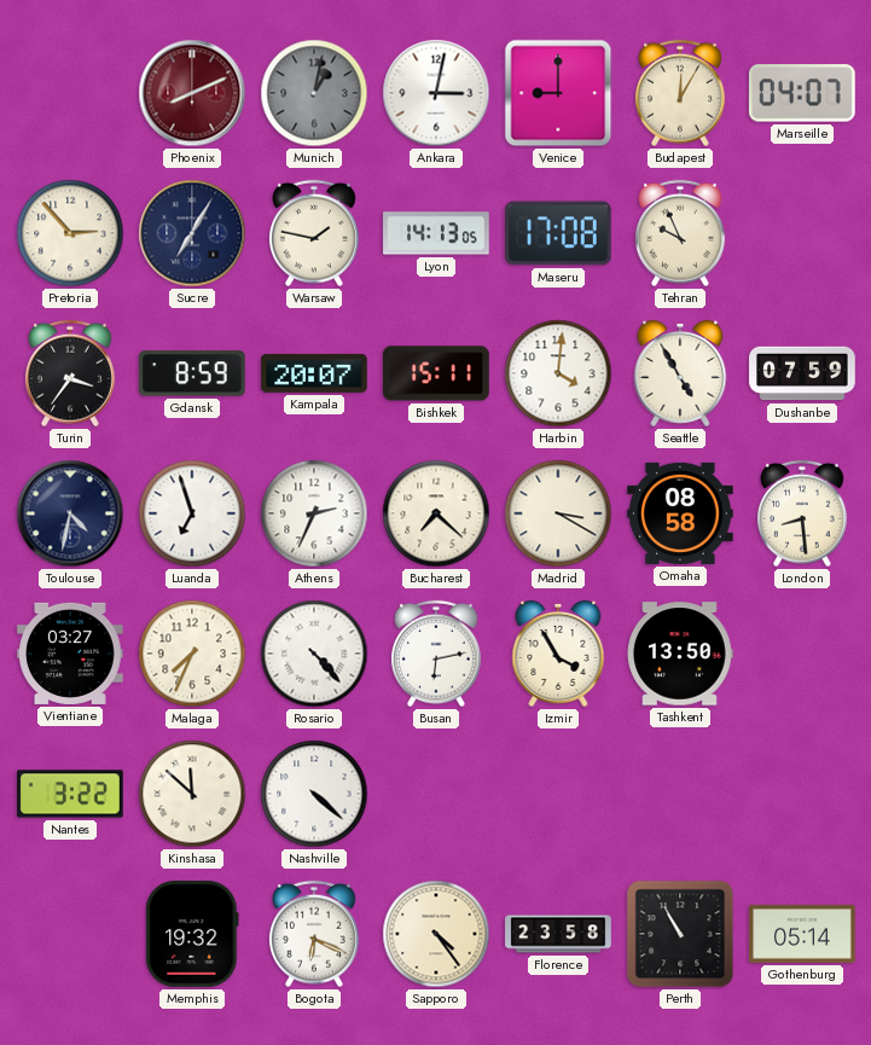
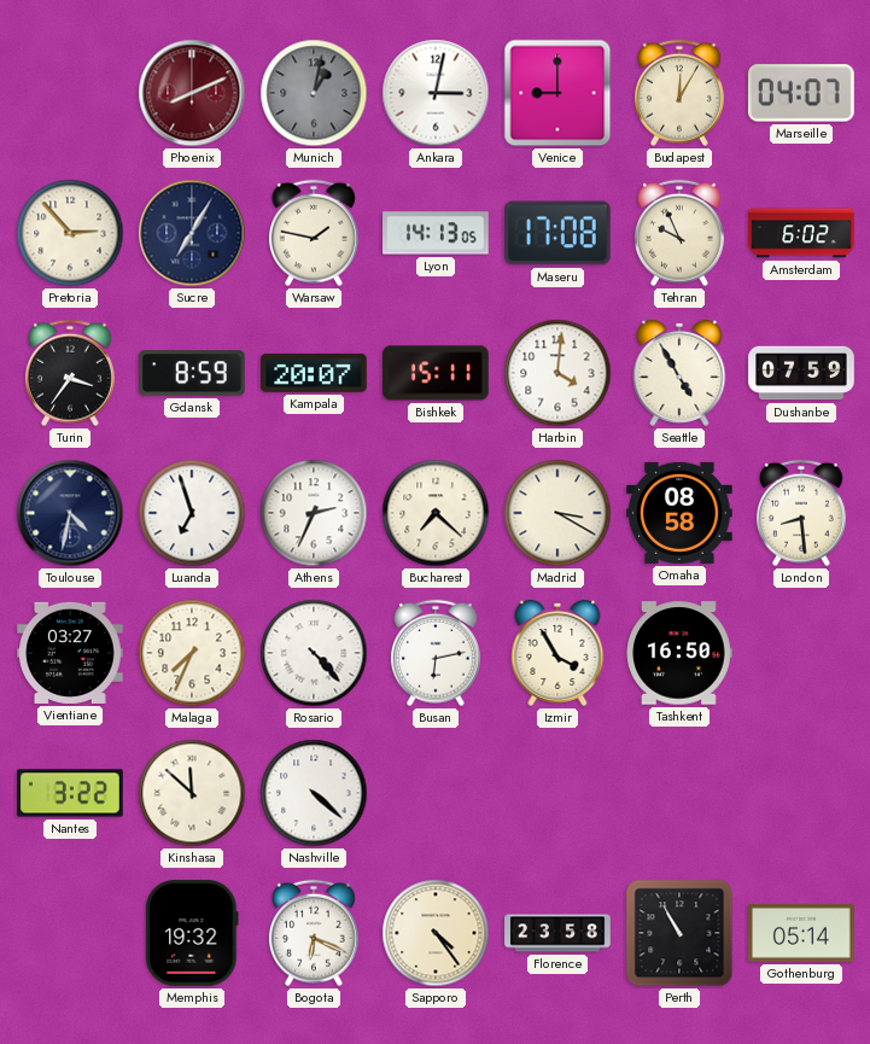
Amsterdam: none -> 6:02 (801, 233)
Tashkent: 13:50 -> 16:50 (679, 653)
